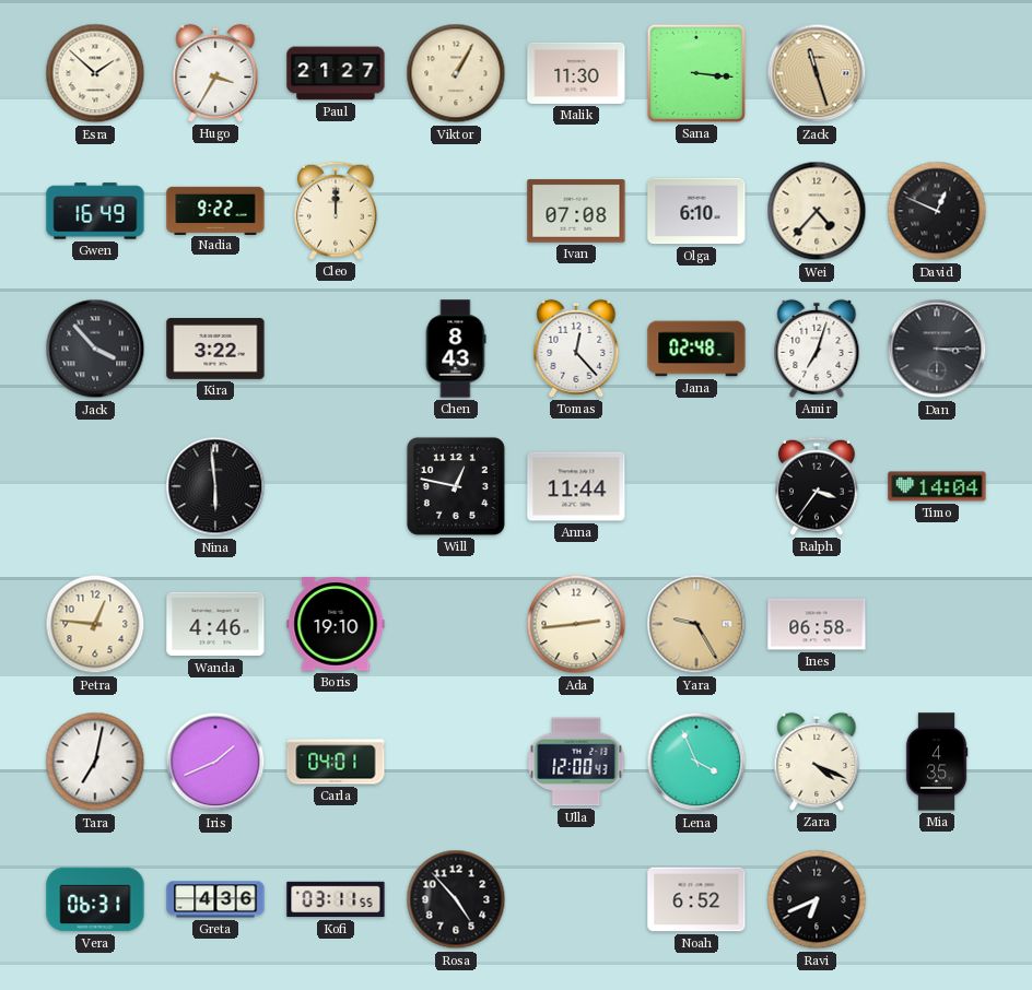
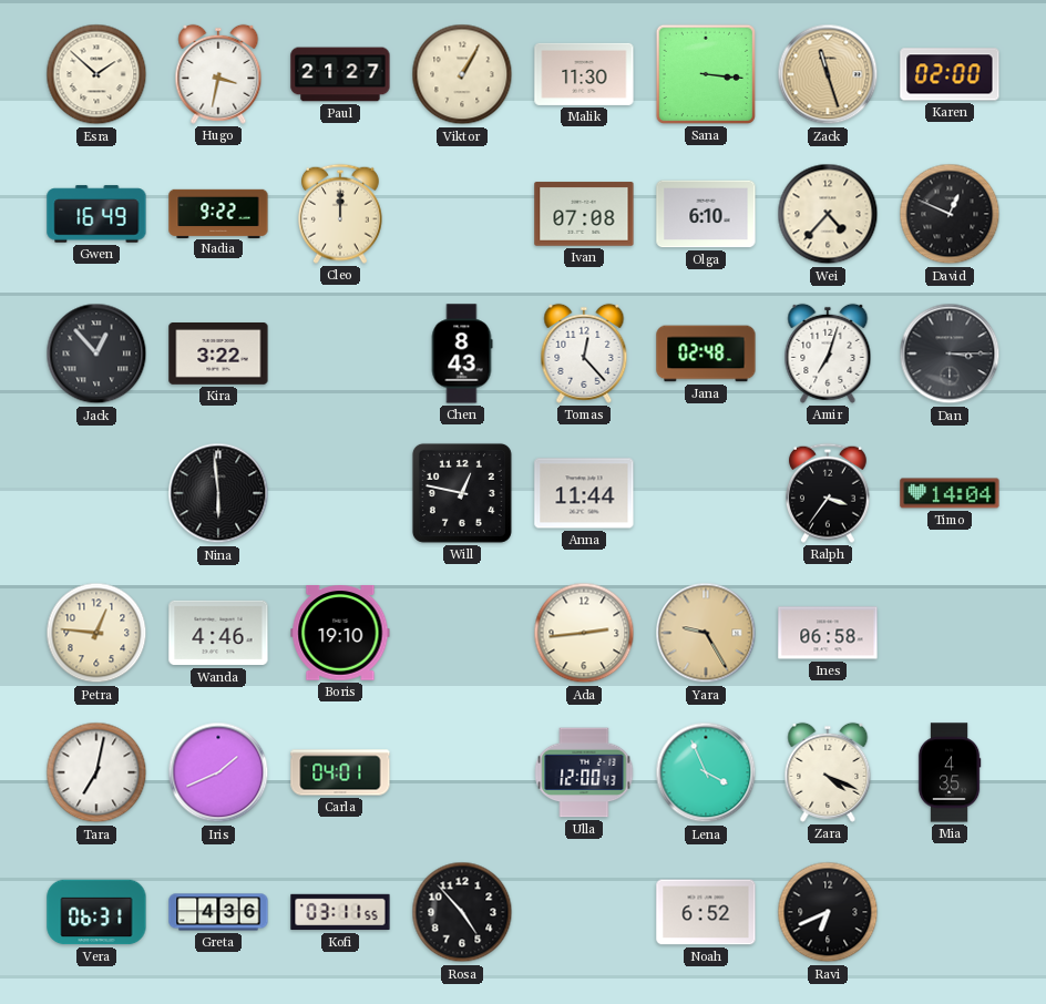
Hugo: 3:35 -> 3:32 (218, 74)
Karen: none -> 02:00 (950, 74)
Jack: 3:53 -> 12:53 (96, 354)
